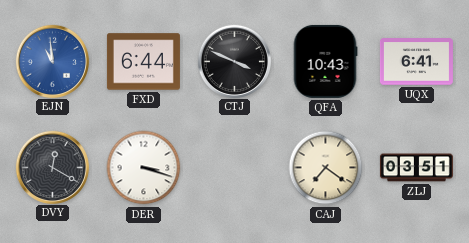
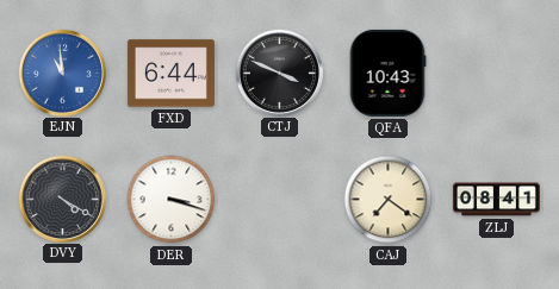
UQX: 6:41 -> none (416, 62)
DVY: 12:20 -> 4:20 (62, 199)
ZLJ: 03:51 -> 08:41 (496, 200)
